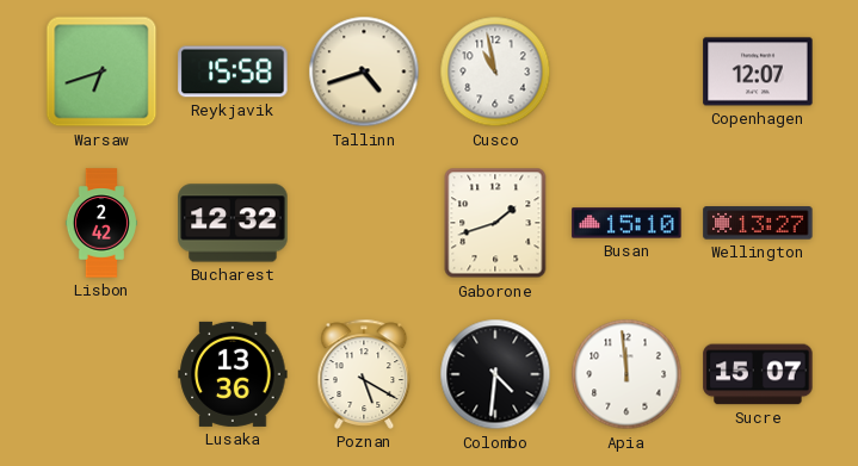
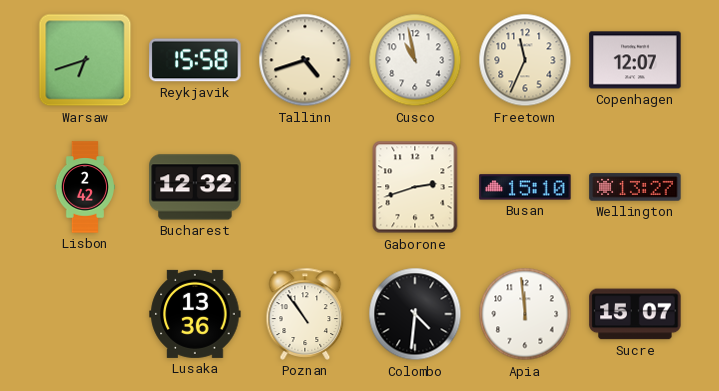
Freetown: none -> 11:34 (525, 60)
Gaborone: 1:42 -> 2:42 (415, 187)
Poznan: 5:20 -> 10:54 (305, 314)
